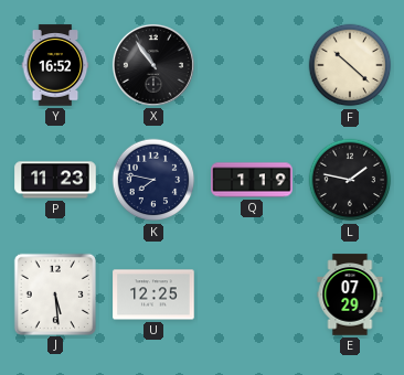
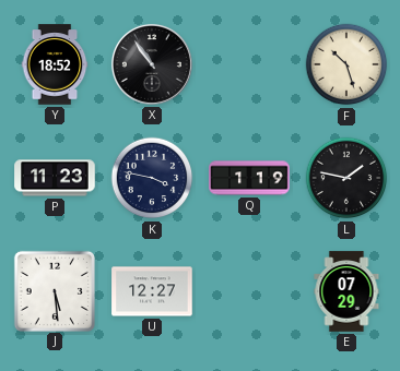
Y: 16:52 -> 18:52 (55, 64)
F: 10:22 -> 10:27 (346, 64)
K: 7:47 -> 3:47 (152, 178)
U: 12:25 -> 12:27 (152, 291)
